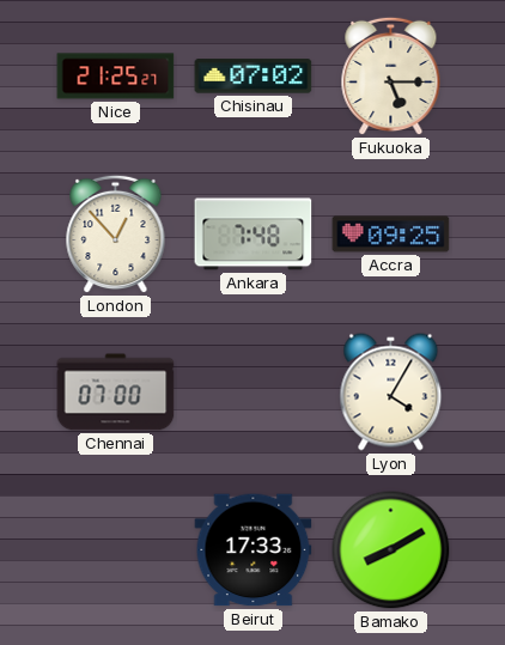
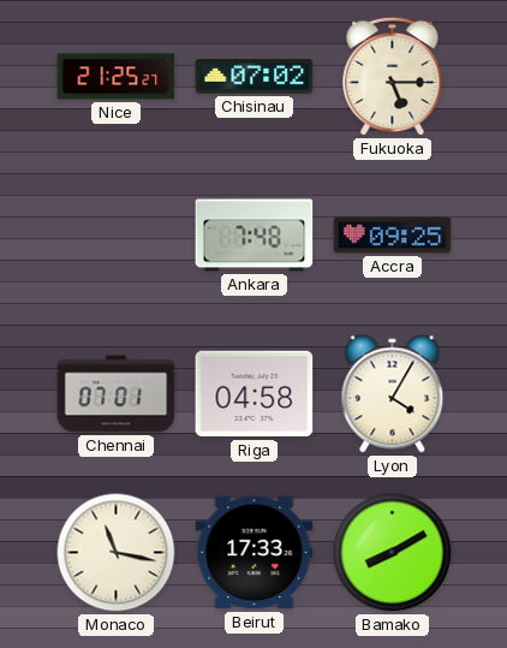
London: 12:53 -> none (116, 235)
Chennai: 07:00 -> 07:01 (117, 394)
Riga: none -> 04:58 (255, 394)
Monaco: none -> 11:17 (117, 553)
